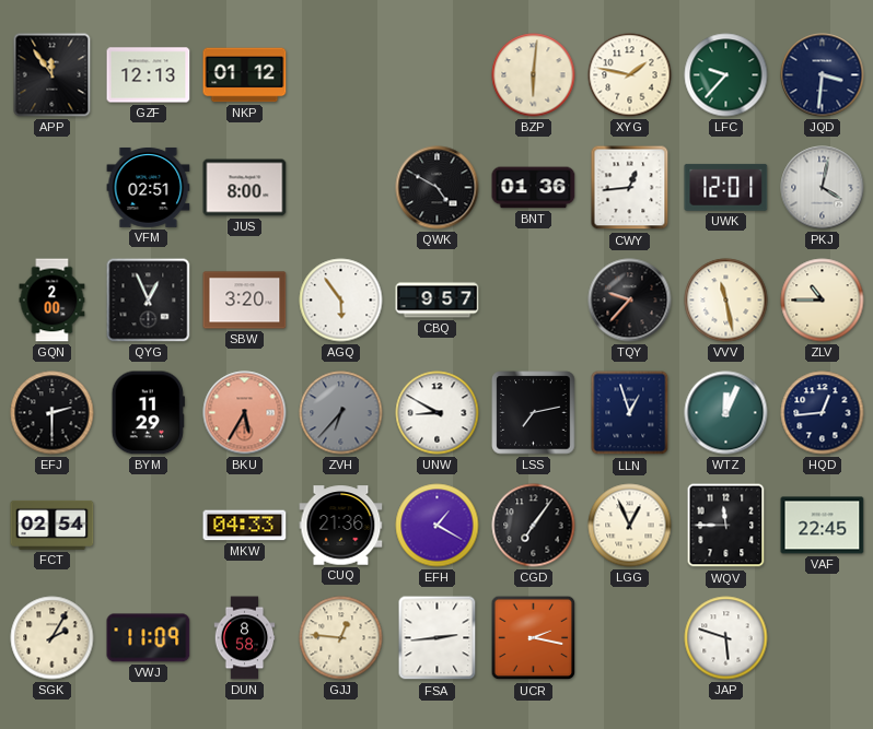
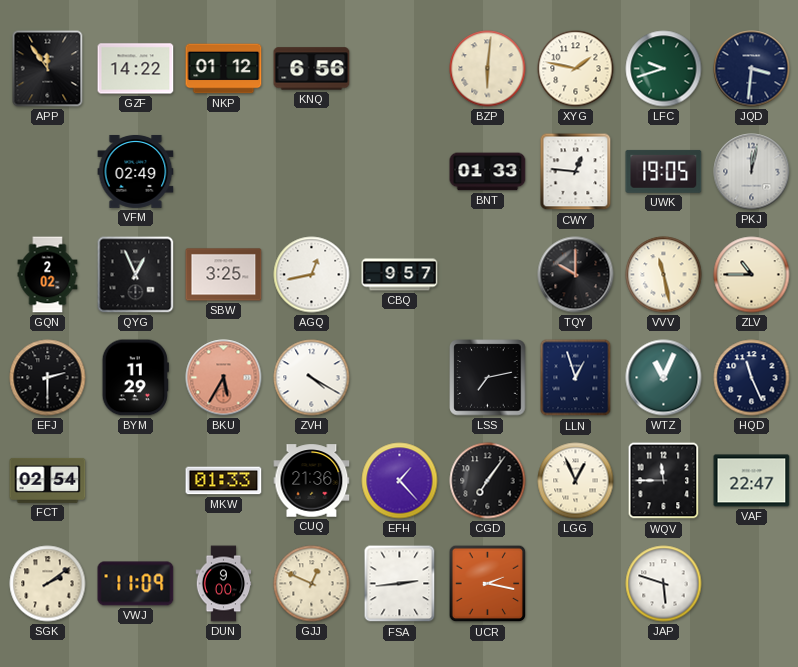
GZF: 12:13 -> 14:22 (136, 69)
KNQ: none -> 6:56 (312, 69)
LFC: 9:37 -> 9:42 (664, 69)
VFM: 02:51 -> 02:49 (136, 171)
JUS: 8:00 -> none (245, 188)
QWK: 4:50 -> none (438, 188)
BNT: 01:36 -> 01:33 (488, 172)
CWY: 12:44 -> 12:46 (576, 172)
UWK: 12:01 -> 19:05 (664, 171)
PKJ: 4:02 -> 12:02 (752, 172)
GQN: 2:00 -> 2:02 (48, 275)
SBW: 3:20 -> 3:25 (224, 275)
AGQ: 5:54 -> 12:43 (312, 275)
TQY: 9:37 -> 10:00 (576, 275)
ZVH: 6:37 -> 4:20 (312, 378)
ZVH dial: grey -> white (312, 378)
UNW: 8:50 -> none (438, 413)
WTZ: 12:04 -> 11:04 (664, 378)
HQD: 12:44 -> 11:26 (752, 378)
MKW: 04:33 -> 01:33 (224, 481)
EFH: 1:20 -> 1:23 (400, 481)
VAF: 22:45 -> 22:47 (752, 481)
SGK: 2:05 -> 2:09 (48, 584)
DUN: 8:58 -> 9:00 (224, 584)
GJJ: 12:46 -> 12:49 (312, 584)
